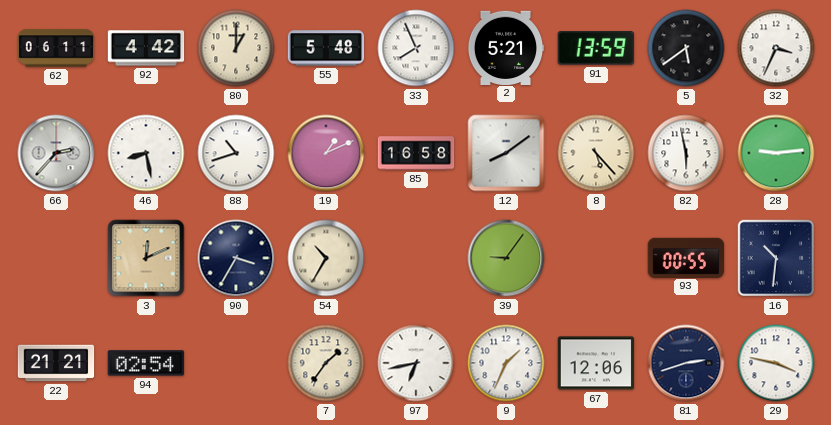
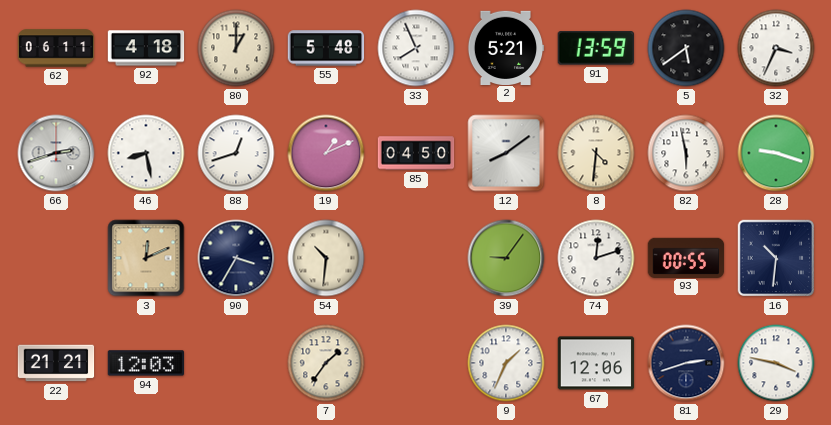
92: 4:42 -> 4:18 (146, 48)
66: 2:37 -> 2:42 (56, 153)
88: 10:42 -> 12:42 (236, 153)
85: 16:58 -> 04:50 (416, 153)
8: 5:23 -> 4:31 (596, 153)
28: 9:14 -> 9:18 (776, 153)
54: 10:35 -> 10:31 (326, 258)
74: none -> 12:12 (596, 258)
94: 02:54 -> 12:03 (146, 363)
97: 6:43 -> none (416, 363)
